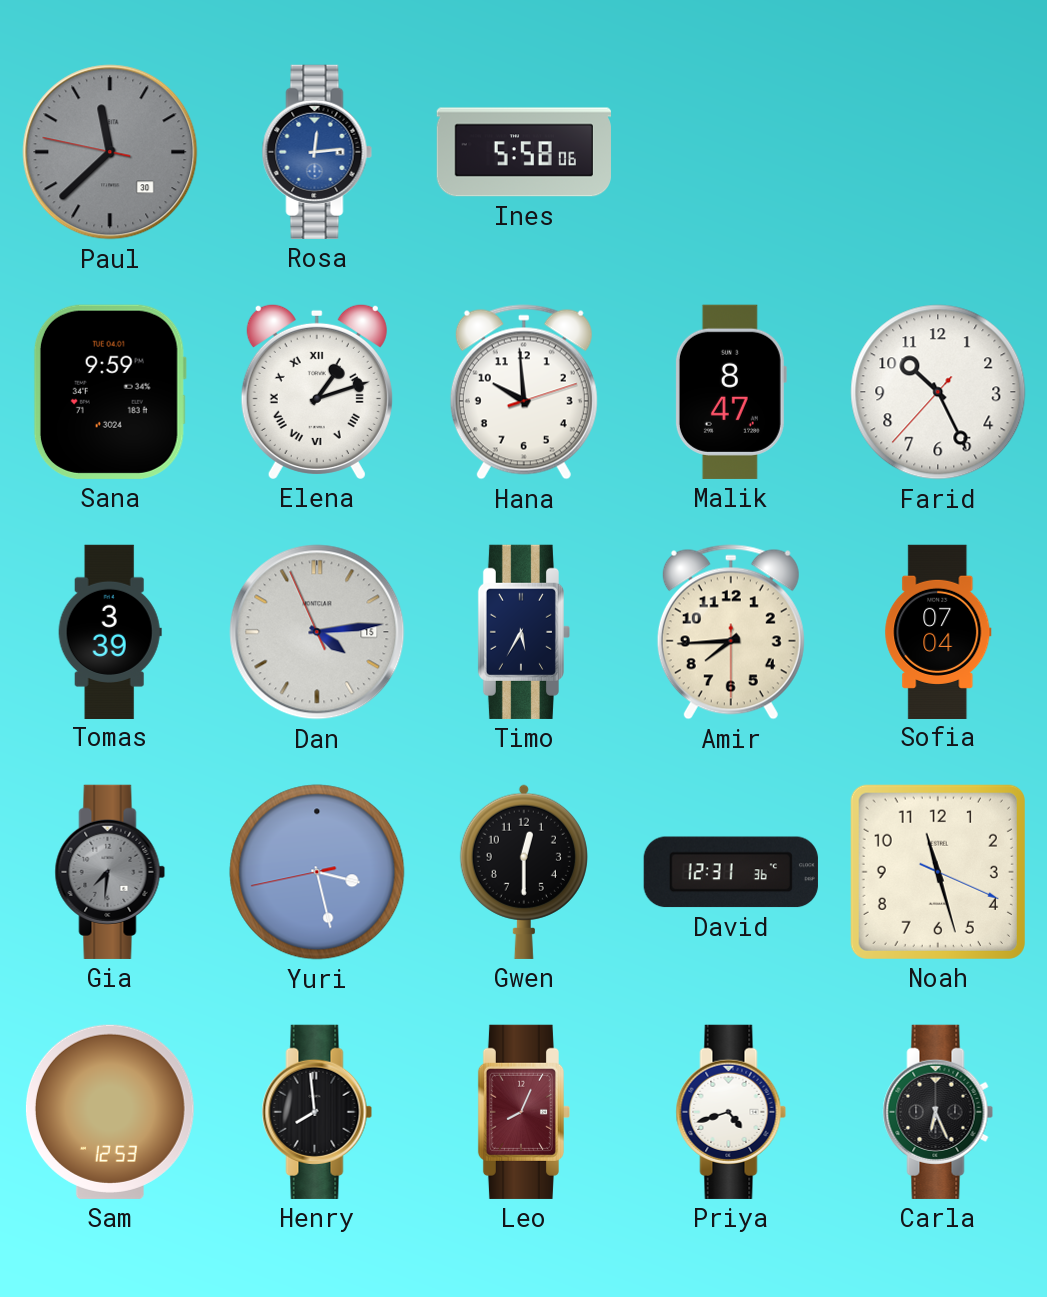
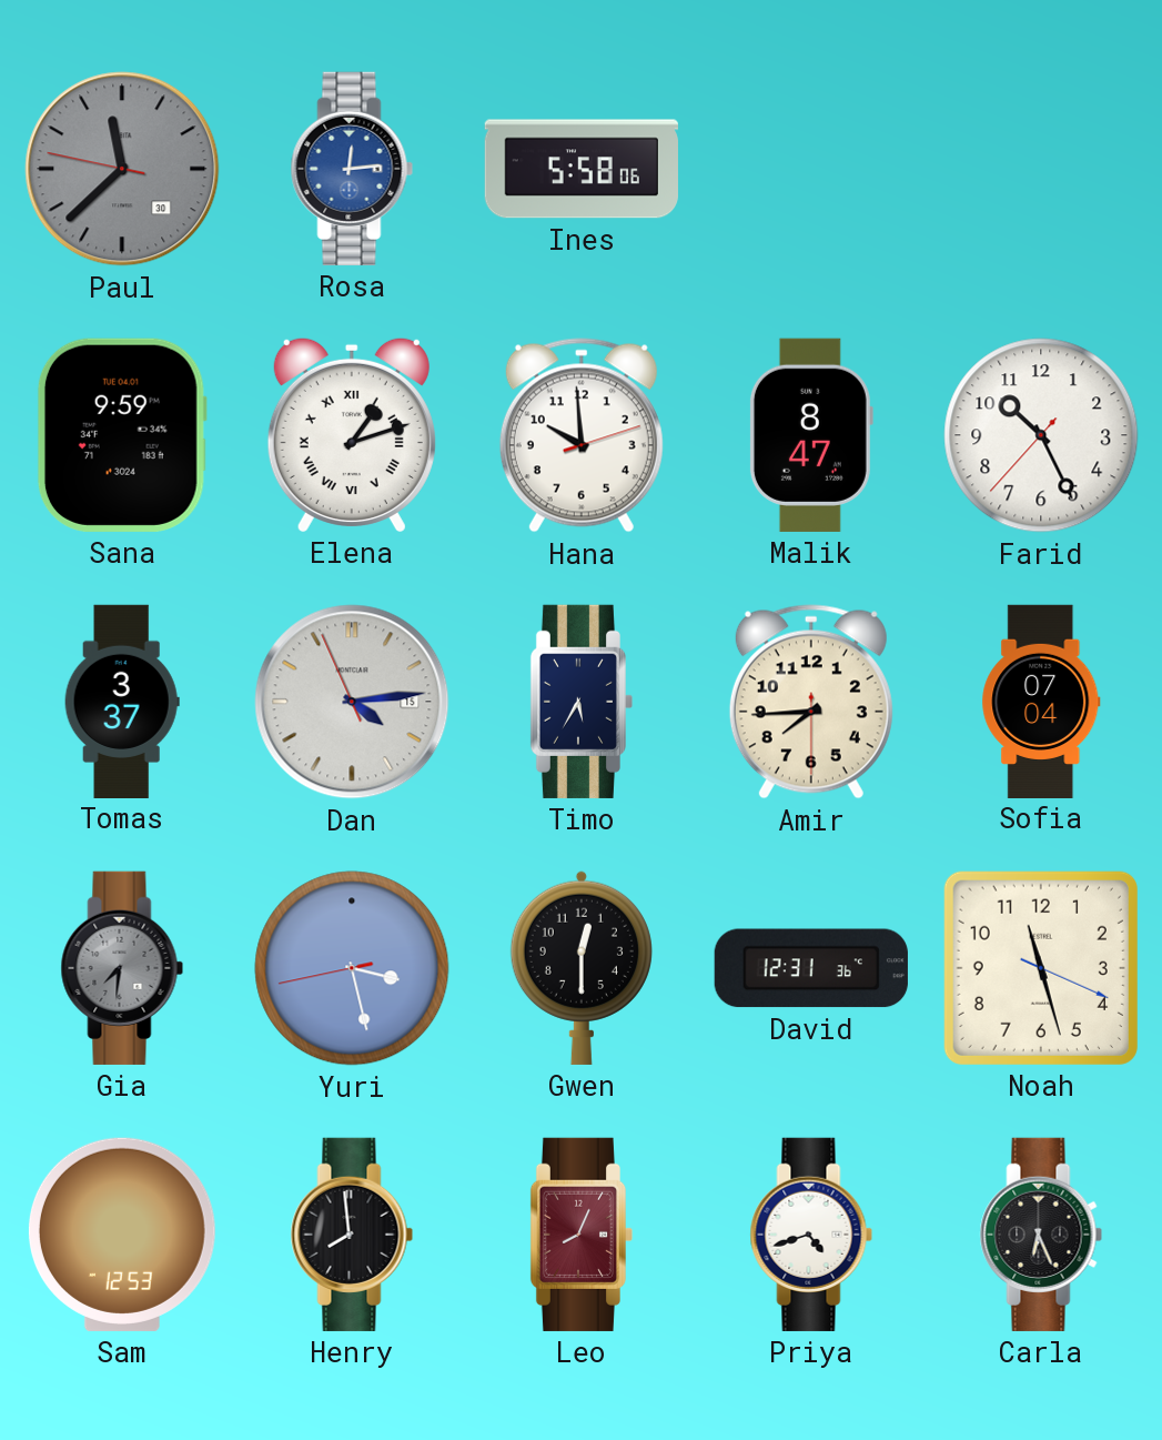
Tomas: 3:39 -> 3:37 (122, 701)
